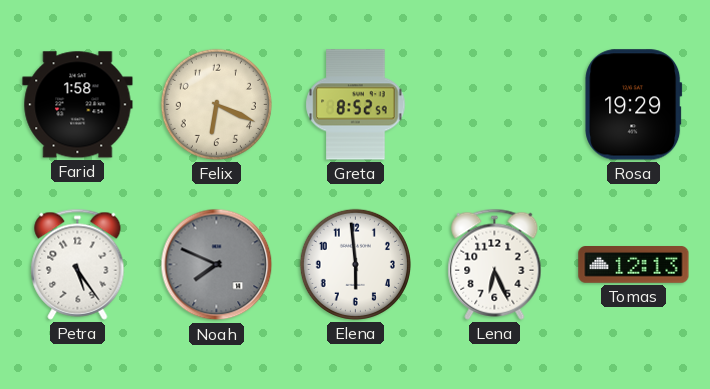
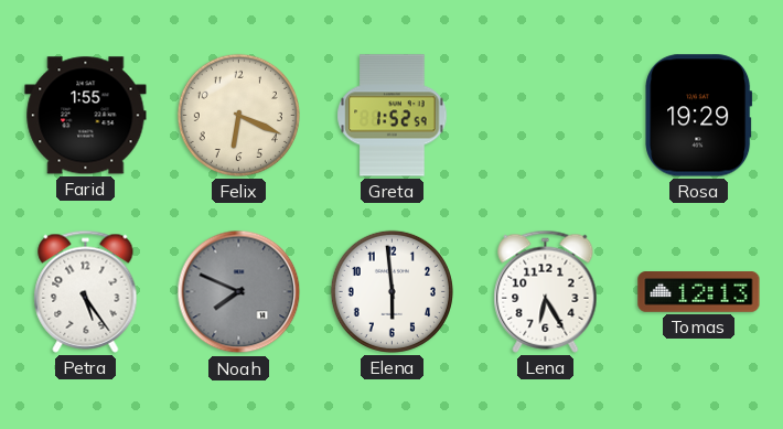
Farid: 1:58 -> 1:55 (86, 116)
Greta: 8:52 -> 1:52 (393, 116)
Lena: 6:26 -> 6:25 (546, 291)
